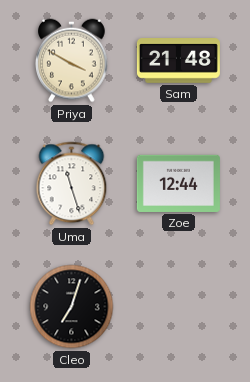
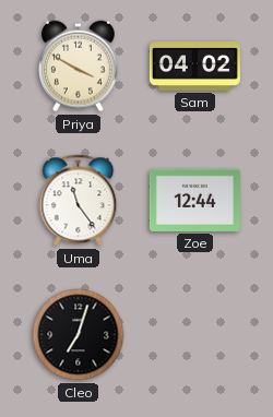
Sam: 21:48 -> 04:02 (194, 67)
Uma: 11:27 -> 11:24 (79, 201)
